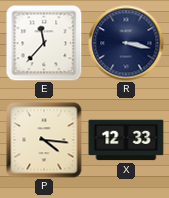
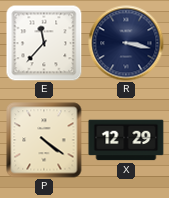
P: 4:16 -> 4:21 (44, 140)
X: 12:33 -> 12:29 (126, 140)
